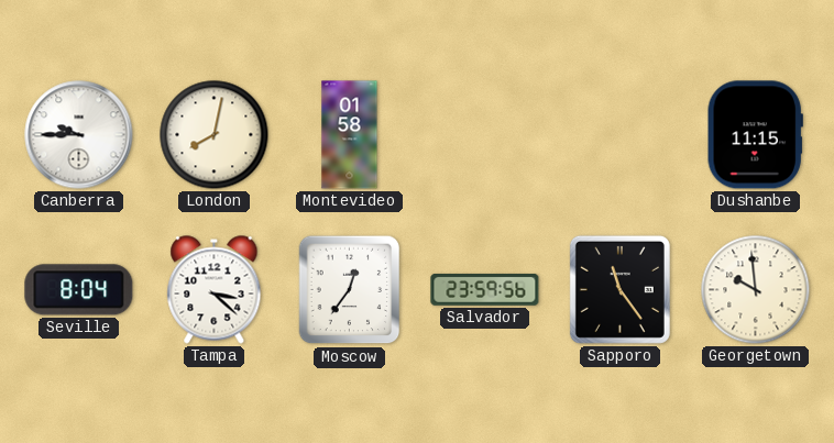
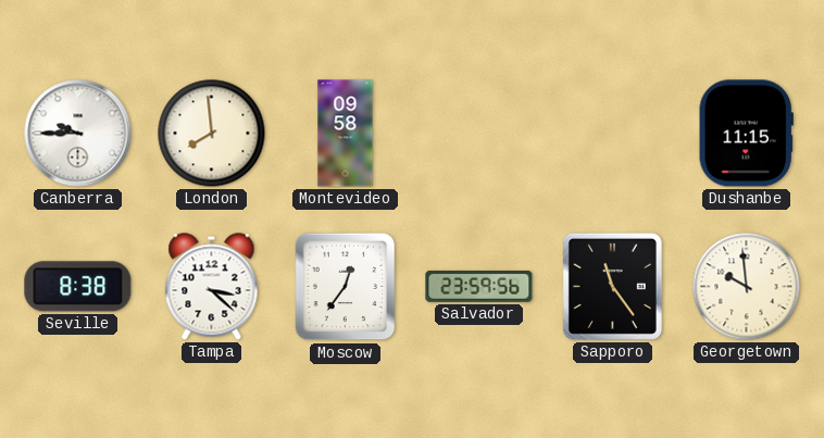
London: 8:02 -> 7:59 (212, 134)
Montevideo: 01:58 -> 09:58 (346, 134)
Seville: 8:04 -> 8:38 (78, 287)
